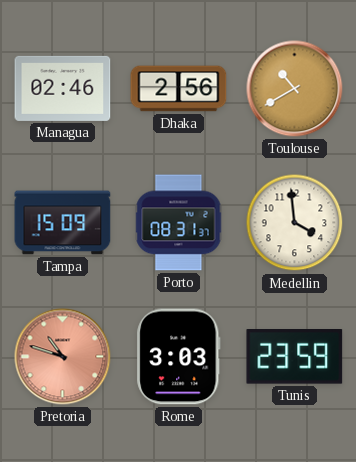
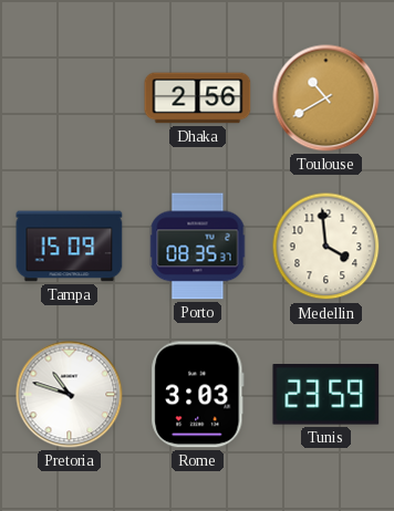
Managua: 02:46 -> none (63, 88)
Porto: 08:31 -> 08:35 (198, 247)
Pretoria dial: salmon -> white (70, 395)
